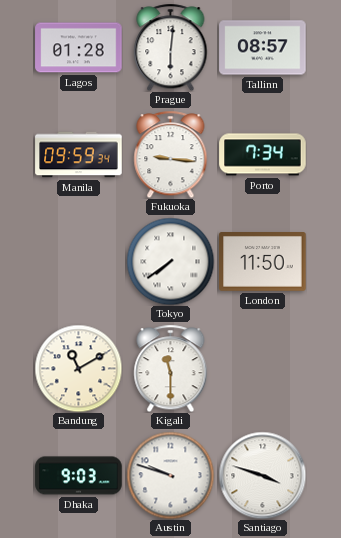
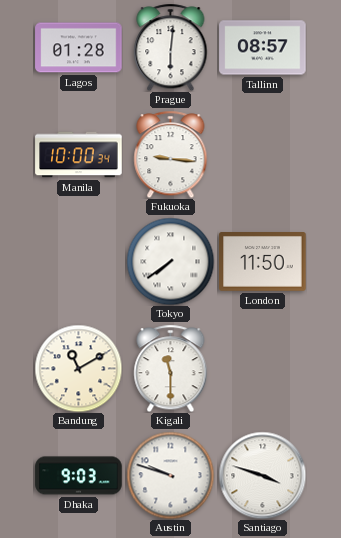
Manila: 09:59 -> 10:00 (79, 155)
Porto: 7:34 -> none (263, 155)
